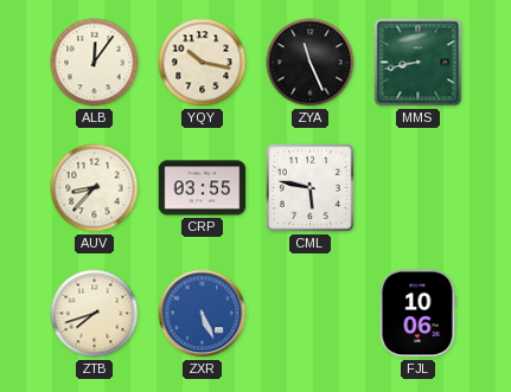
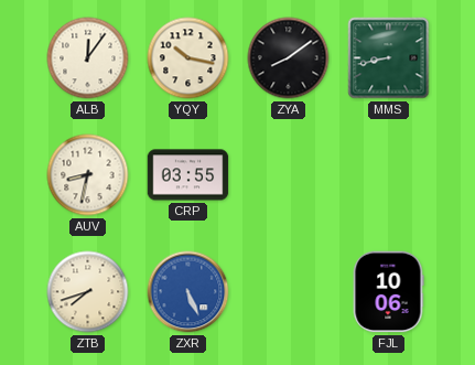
ZYA: 11:26 -> 8:09 (289, 58)
AUV: 8:37 -> 8:32 (88, 175)
CML: 5:47 -> none (309, 187)
